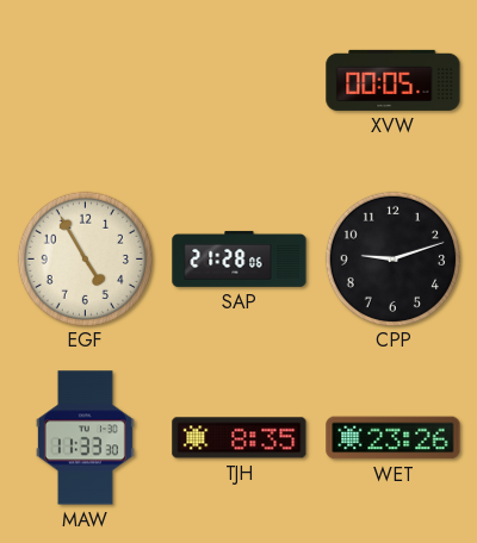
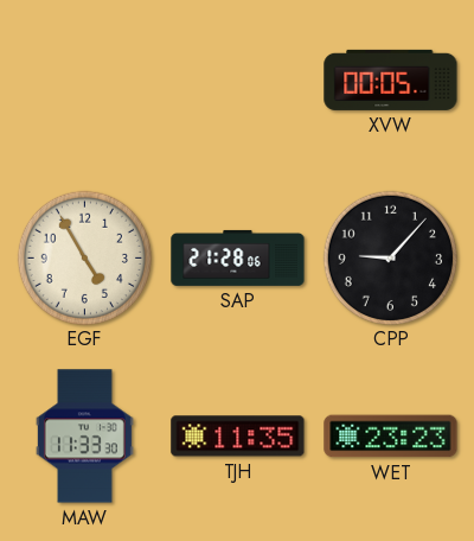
CPP: 9:12 -> 9:07 (390, 257)
TJH: 8:35 -> 11:35 (238, 437)
WET: 23:26 -> 23:23 (391, 437)
